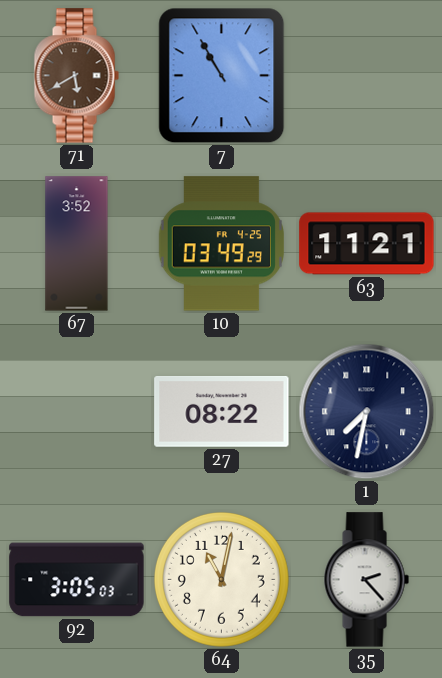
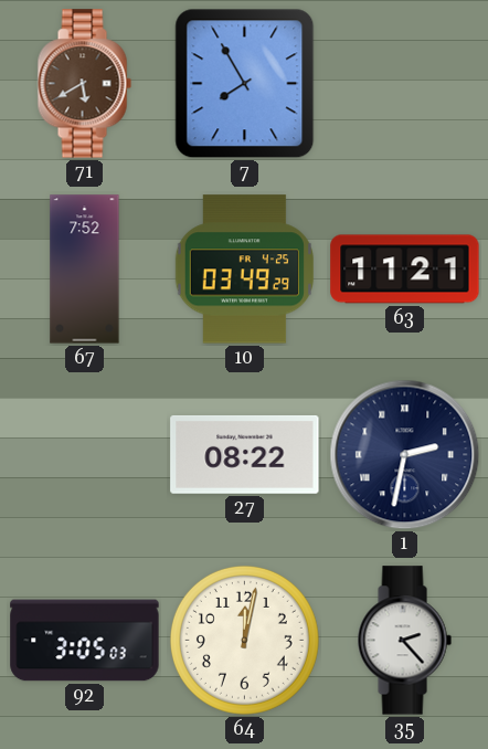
7: 10:55 -> 7:55 (245, 84)
67: 3:52 -> 7:52 (85, 270)
1: 7:32 -> 2:32 (405, 455)
64: 11:02 -> 12:02 (244, 640)
